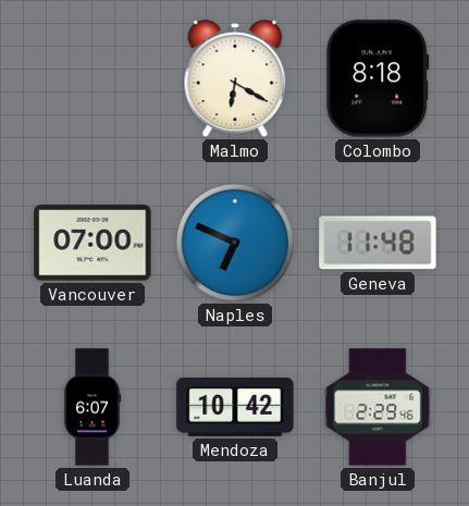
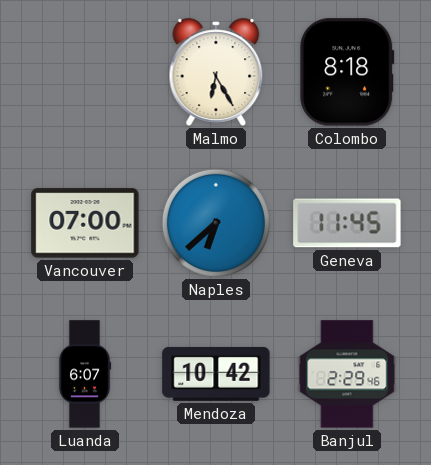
Malmo: 6:20 -> 6:25 (216, 72)
Naples: 6:49 -> 6:38 (216, 223)
Geneva: 11:48 -> 11:45 (347, 223)
